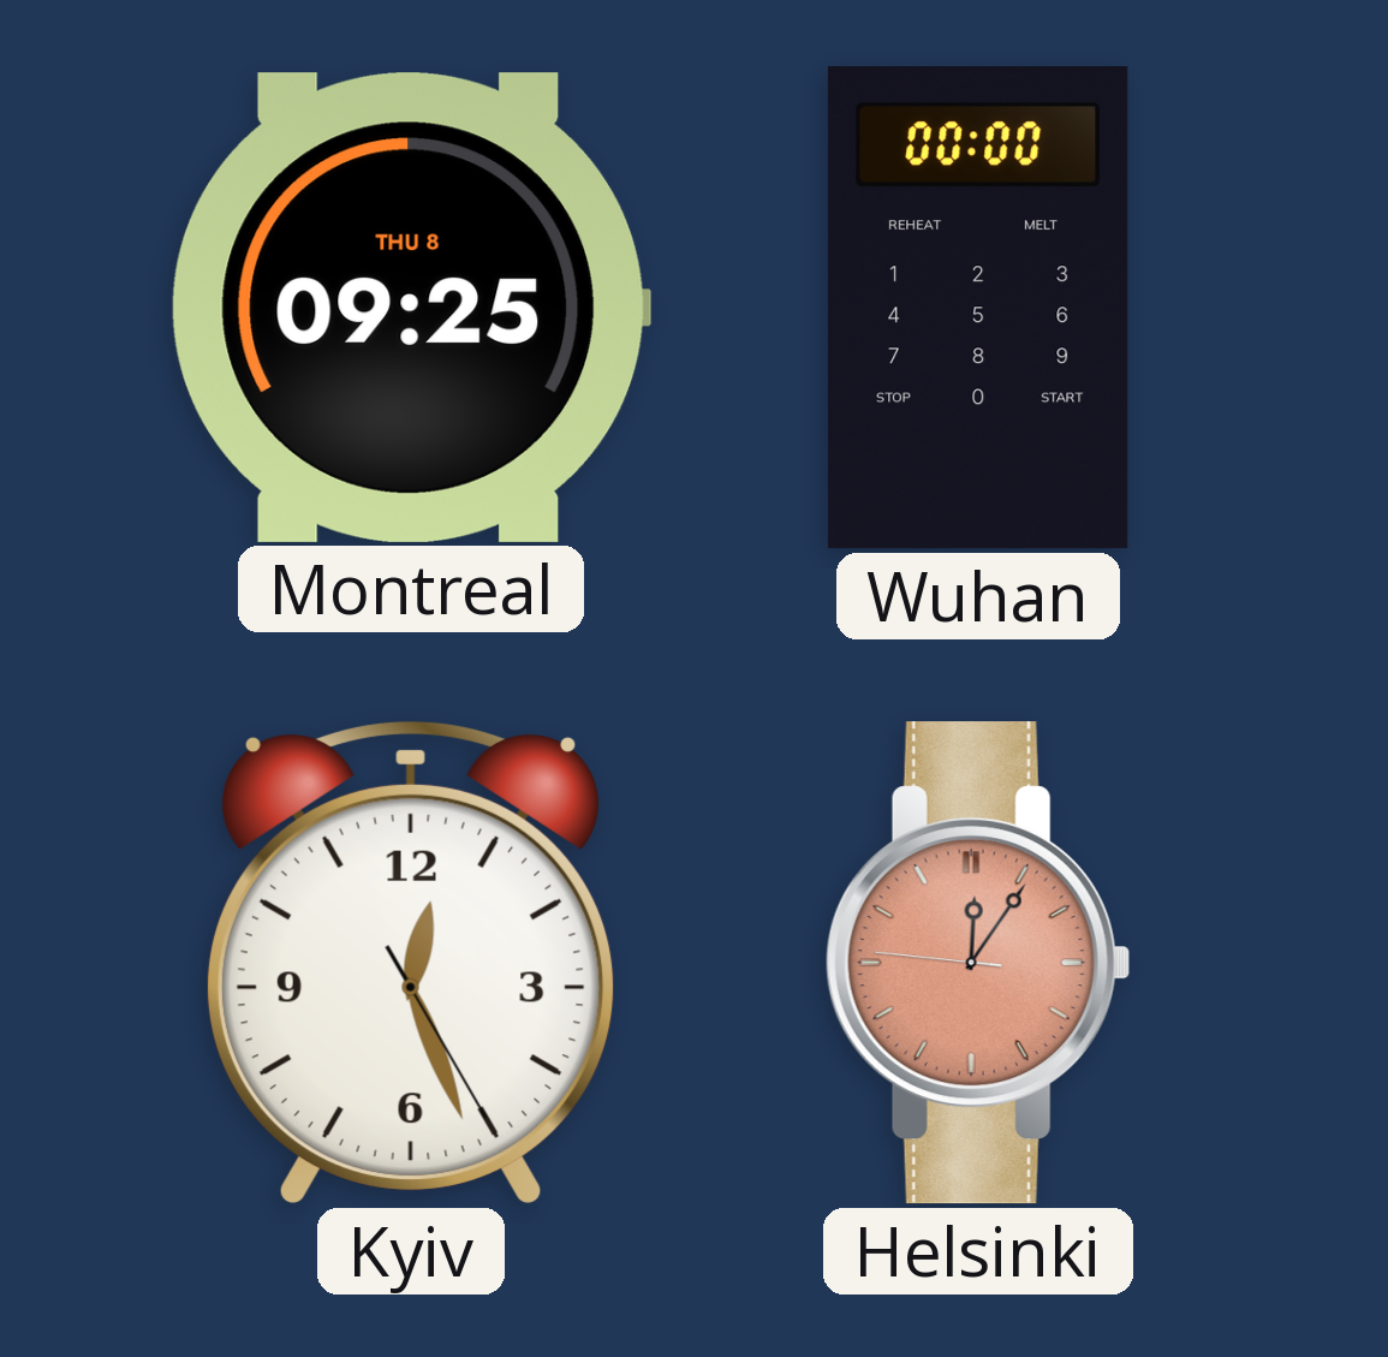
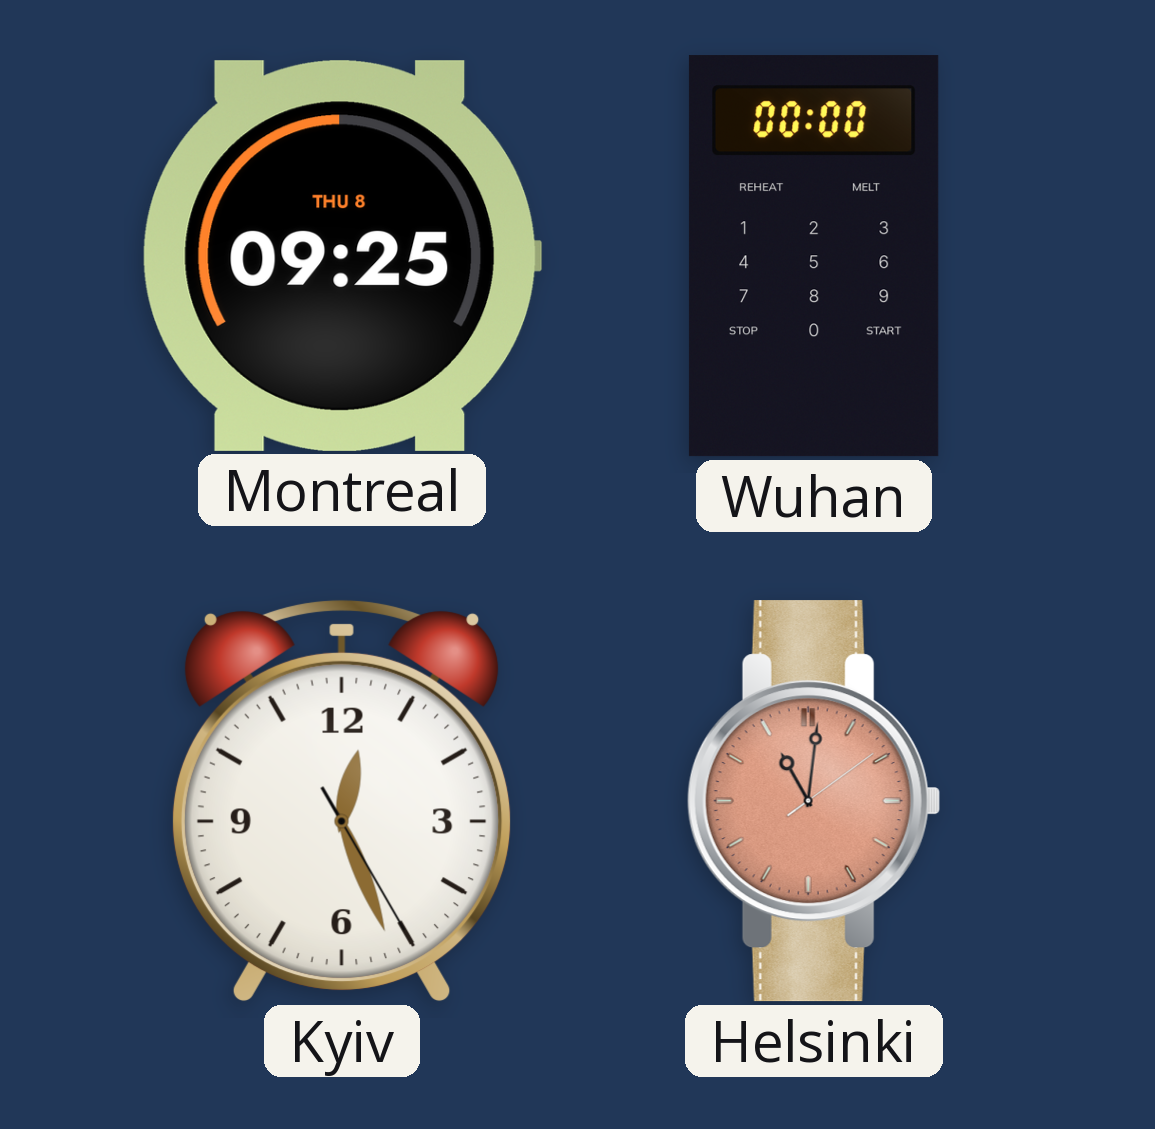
Helsinki: 12:05 -> 11:01 (814, 801)
